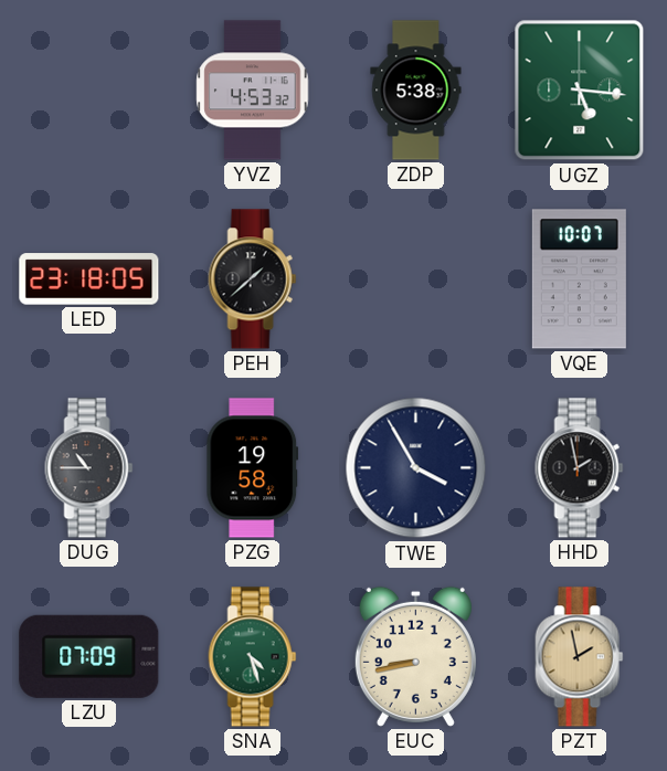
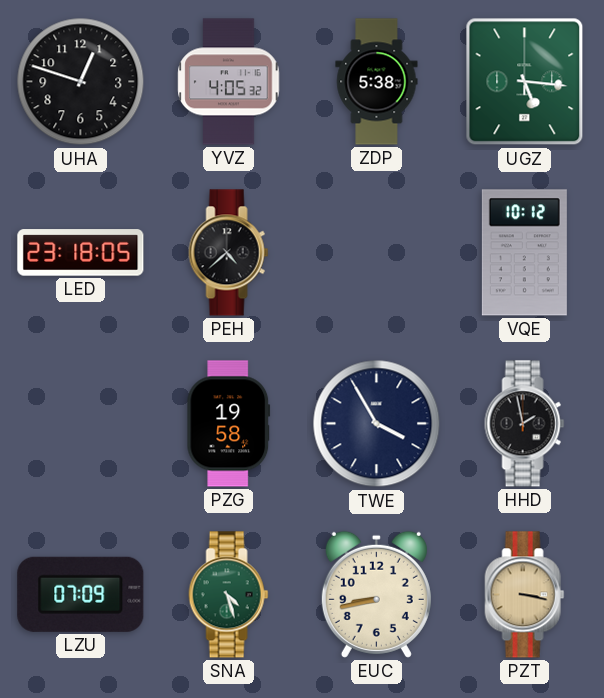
UHA: none -> 12:48 (81, 82)
YVZ: 4:53 -> 4:05 (229, 82)
PEH: 1:38 -> 4:38 (229, 253)
VQE: 10:07 -> 10:12 (524, 253)
DUG: 10:45 -> none (89, 468)
PZT: 1:58 -> 3:17 (525, 595)
